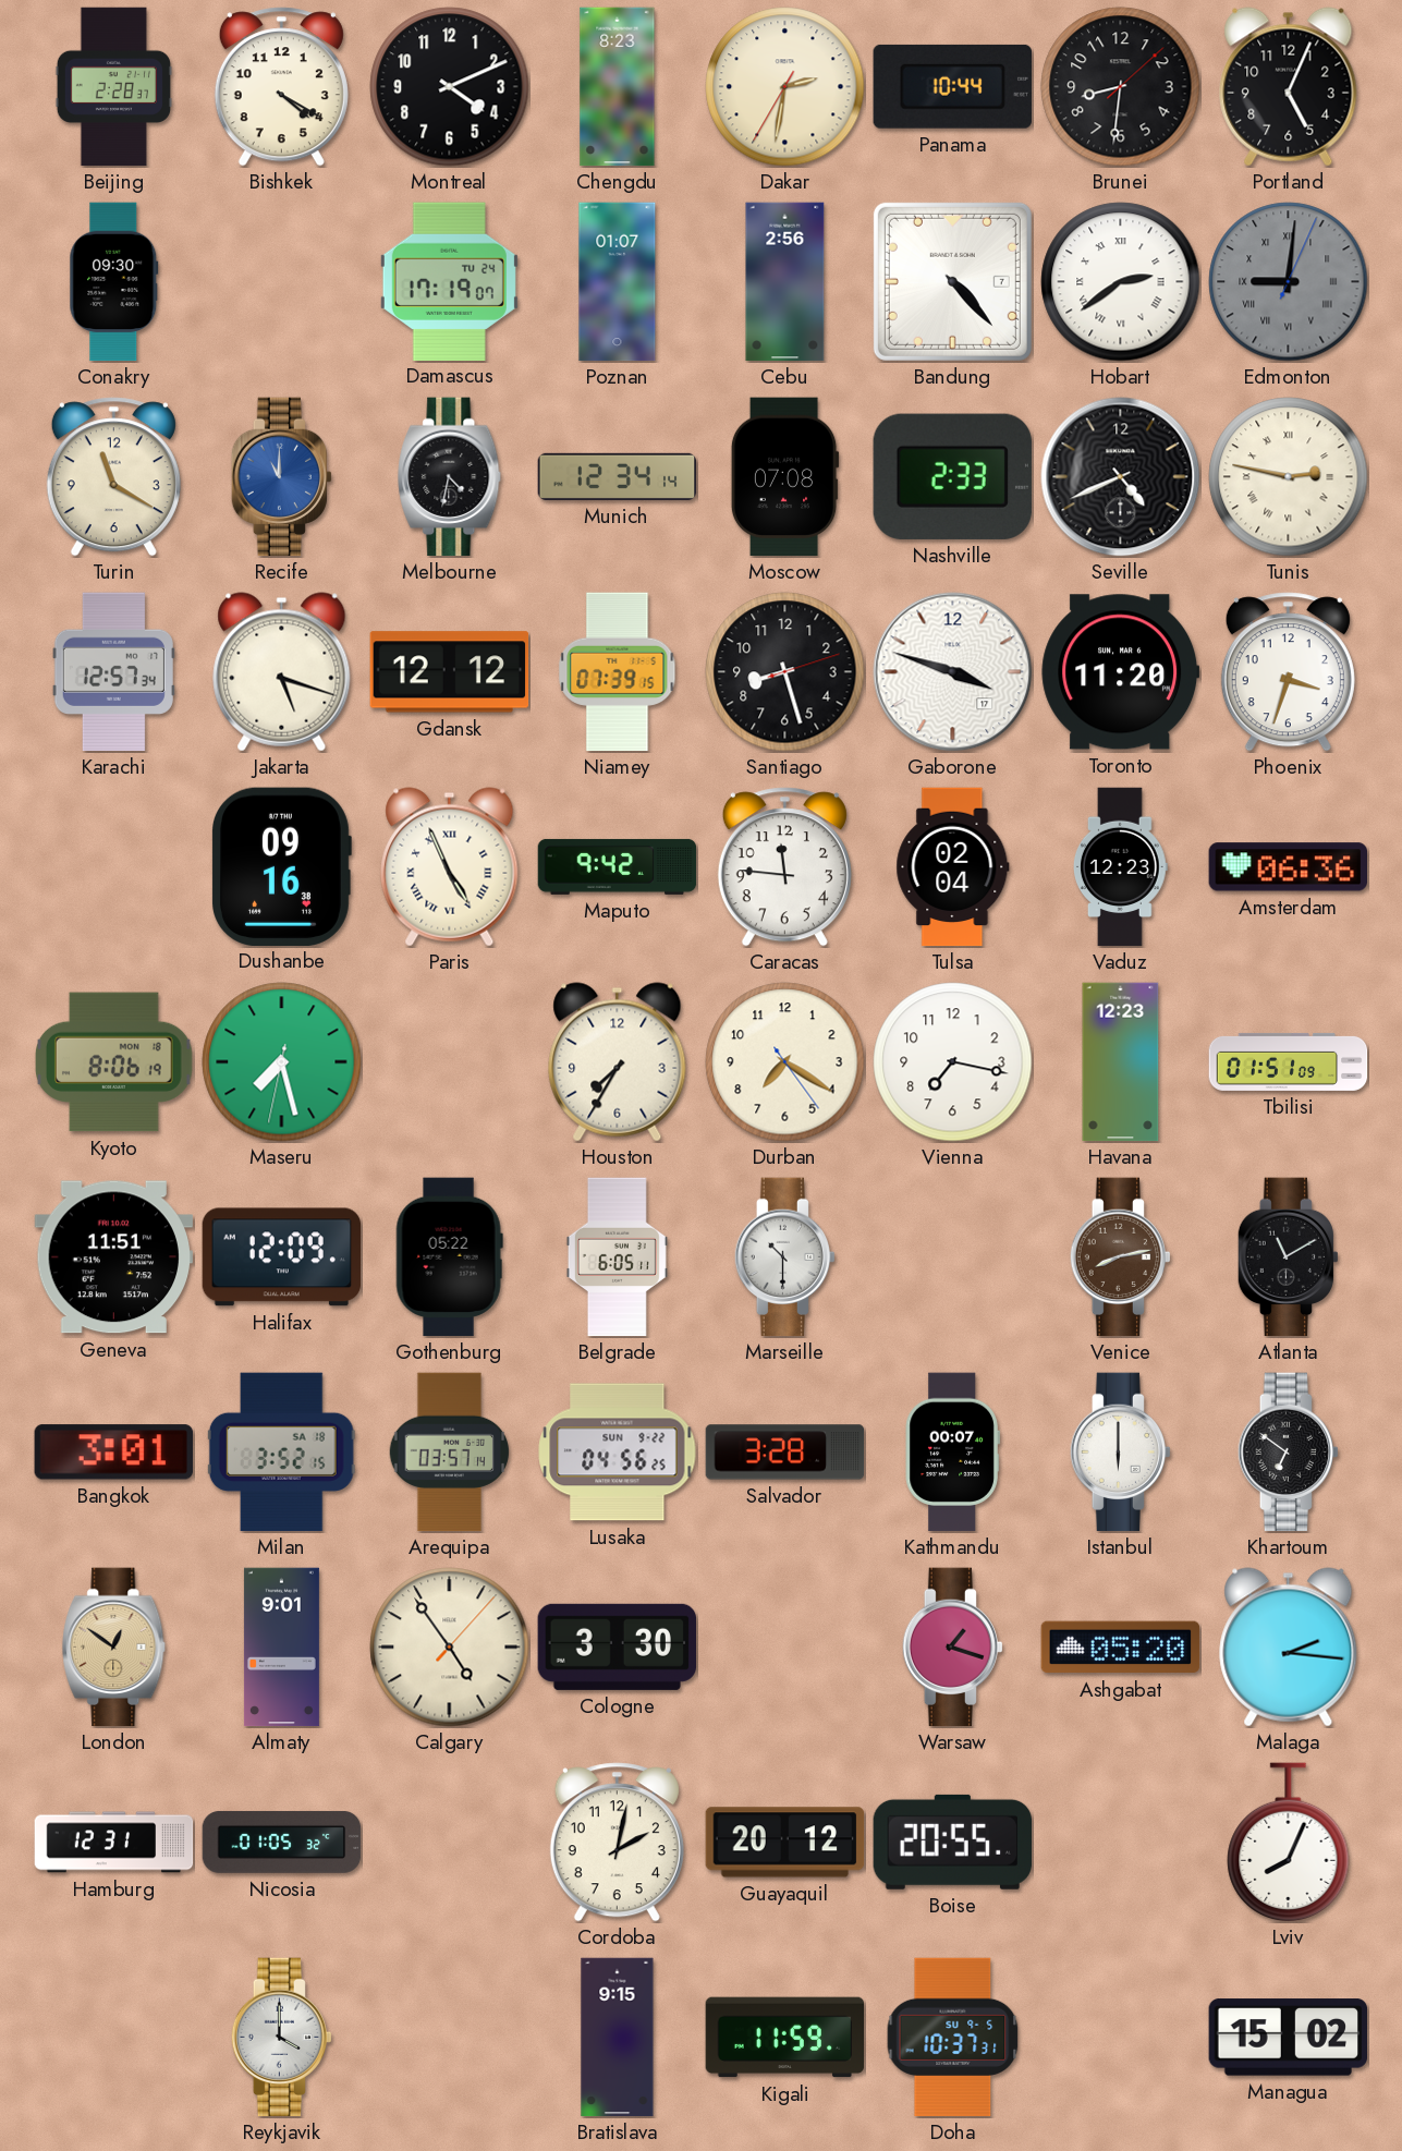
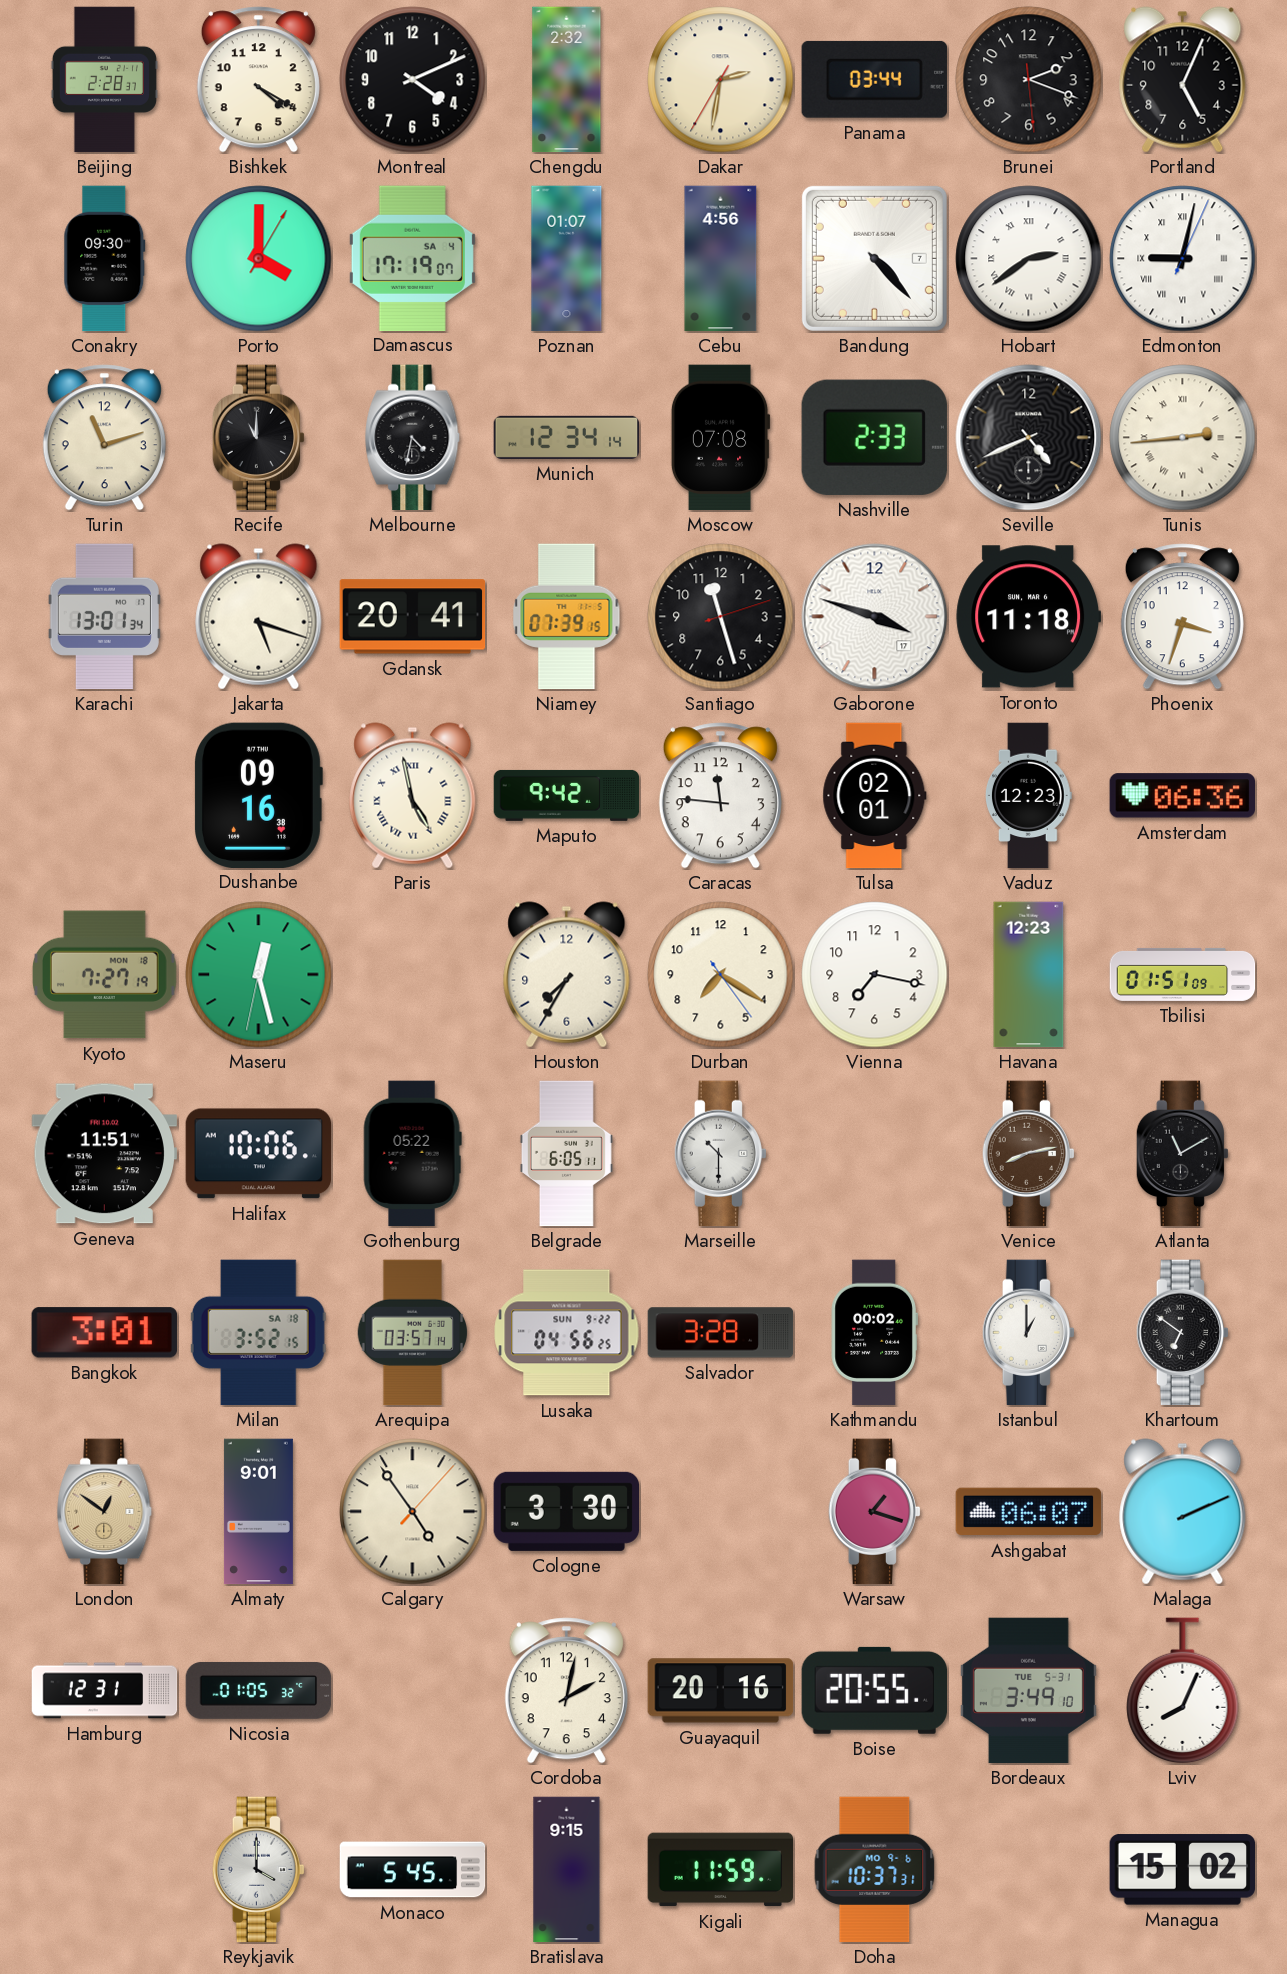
Chengdu: 8:23 -> 2:32 (567, 80)
Panama: 10:44 -> 03:44 (874, 79)
Brunei: 8:31 -> 2:18 (1029, 80)
Porto: none -> 4:00 (259, 259)
Damascus date: TU 24 -> SA 4 (412, 258)
Cebu: 2:56 -> 4:56 (721, 259)
Edmonton: 9:01 -> 9:02 (1183, 259)
Edmonton dial: grey -> white (1183, 259)
Turin: 11:20 -> 11:12 (104, 438)
Recife dial: blue -> black (258, 438)
Tunis: 2:47 -> 2:44 (1183, 438)
Karachi: 12:57 -> 13:01 (104, 617)
Gdansk: 12:12 -> 20:41 (413, 617)
Santiago: 8:27 -> 11:27 (721, 617)
Toronto: 11:20 -> 11:18 (1029, 617)
Paris: 4:56 -> 4:58 (413, 796)
Tulsa: 02:04 -> 02:01 (875, 796)
Kyoto: 8:06 -> 7:27 (105, 975)
Maseru: 7:27 -> 12:27 (259, 975)
Halifax: 12:09 -> 10:06 (259, 1154)
Kathmandu: 00:07 -> 00:02 (874, 1333)
Istanbul: 6:00 -> 1:00 (1028, 1333)
Ashgabat: 05:20 -> 06:07 (1029, 1512)
Malaga: 2:16 -> 2:11 (1183, 1512)
Guayaquil: 20:12 -> 20:16 (721, 1691)
Bordeaux: none -> 3:49 (1028, 1691)
Monaco: none -> 5:45 (413, 1870)
Doha date: SU 9-5 -> MO 9-6 (875, 1870)
